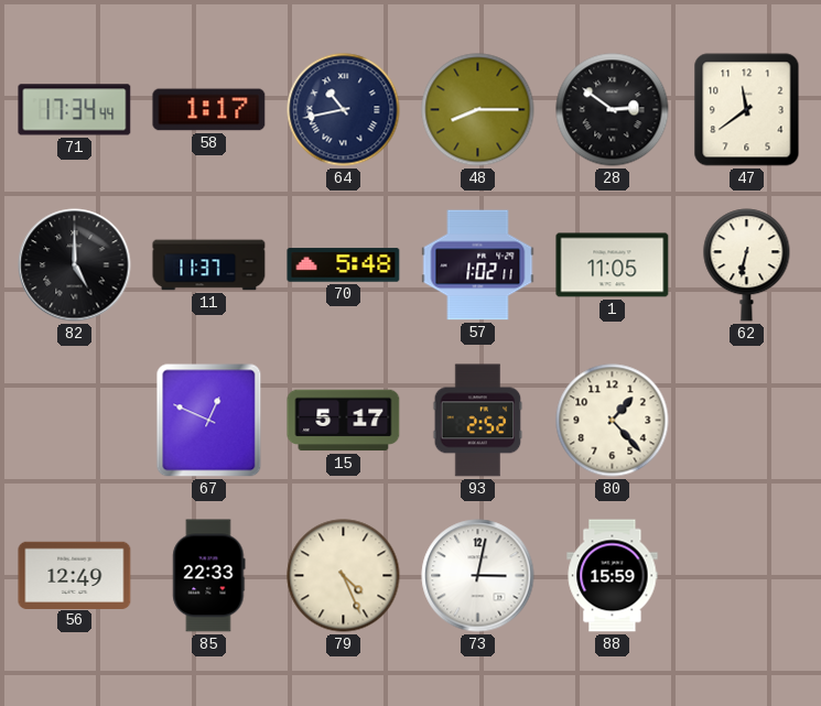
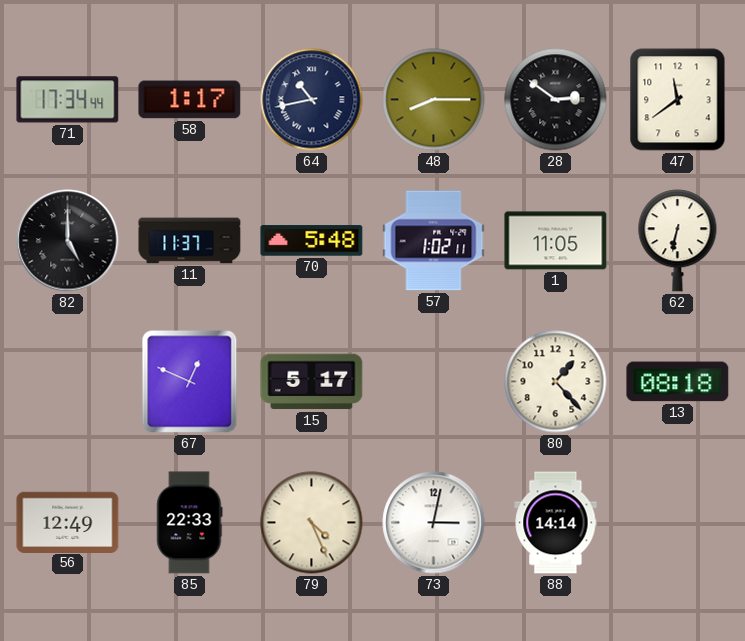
93: 2:52 -> none (478, 421)
13: none -> 08:18 (678, 382)
88: 15:59 -> 14:14 (556, 523)
